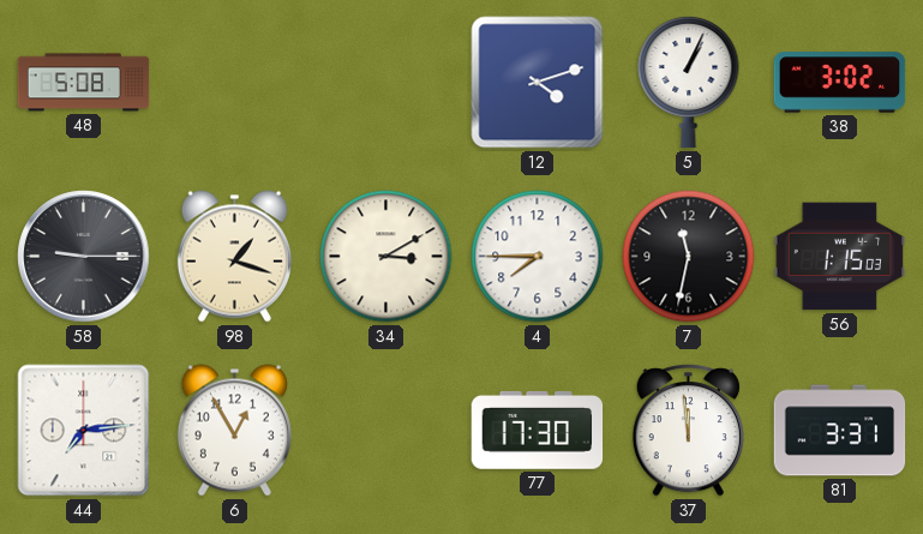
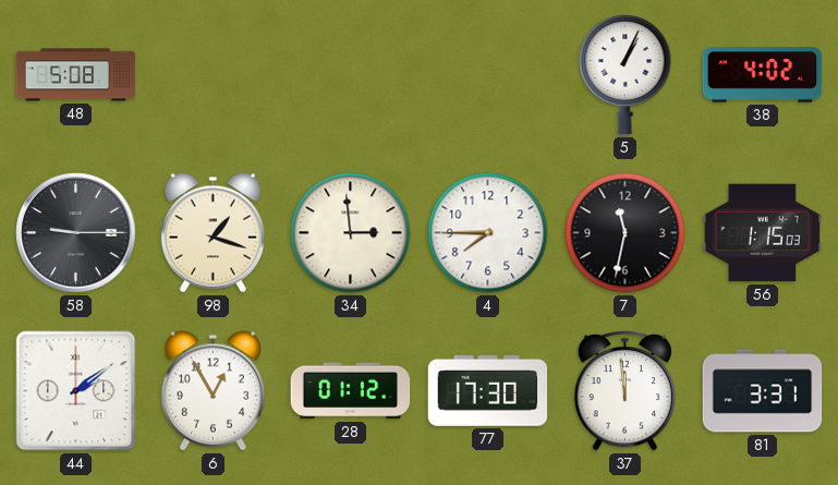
12: 4:12 -> none (538, 83)
38: 3:02 -> 4:02 (763, 75)
34: 3:10 -> 2:59 (351, 233)
44: 7:14 -> 2:09 (76, 391)
28: none -> 01:12 (351, 391)
